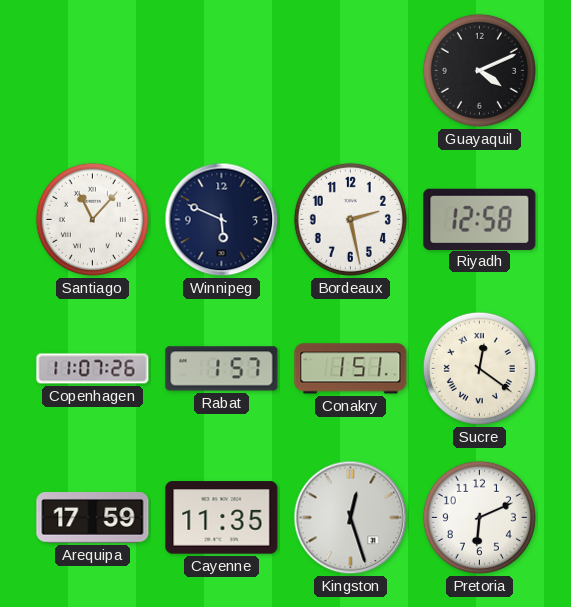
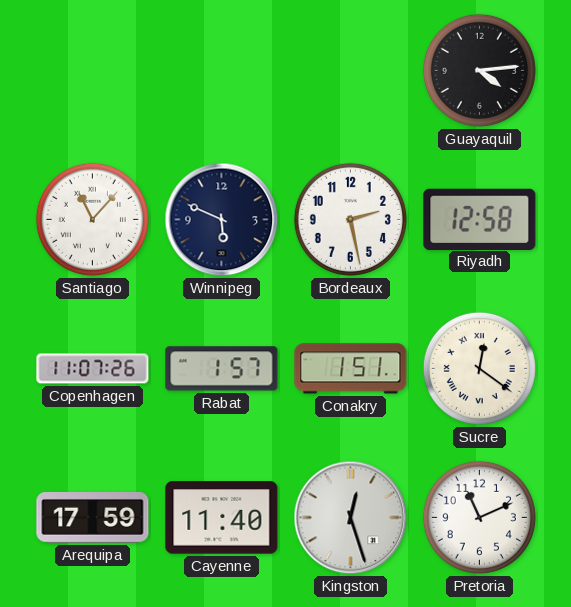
Guayaquil: 4:11 -> 4:14 (479, 70)
Cayenne: 11:35 -> 11:40 (222, 518)
Pretoria: 6:11 -> 11:11 (479, 517)
